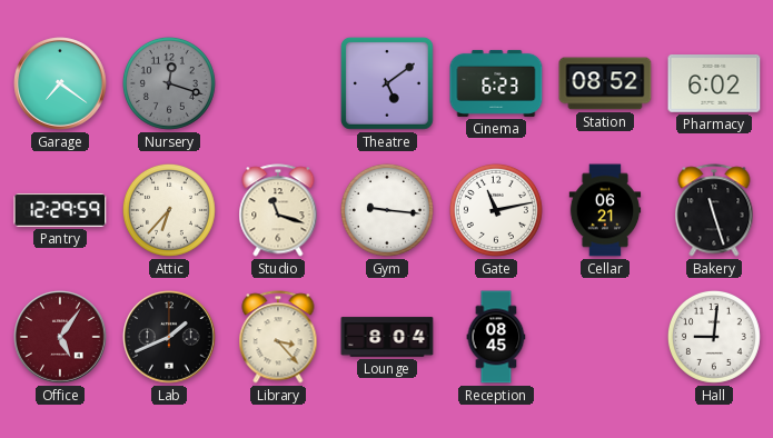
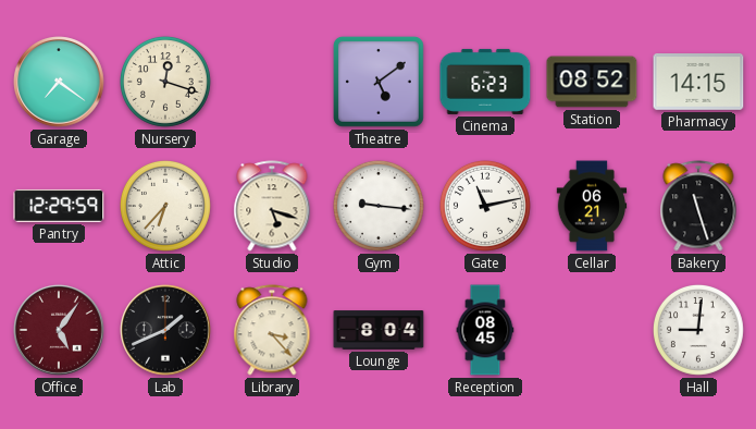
Nursery dial: grey -> cream (165, 82)
Pharmacy: 6:02 -> 14:15 (698, 83)
Studio: 11:18 -> 5:18 (272, 206)
